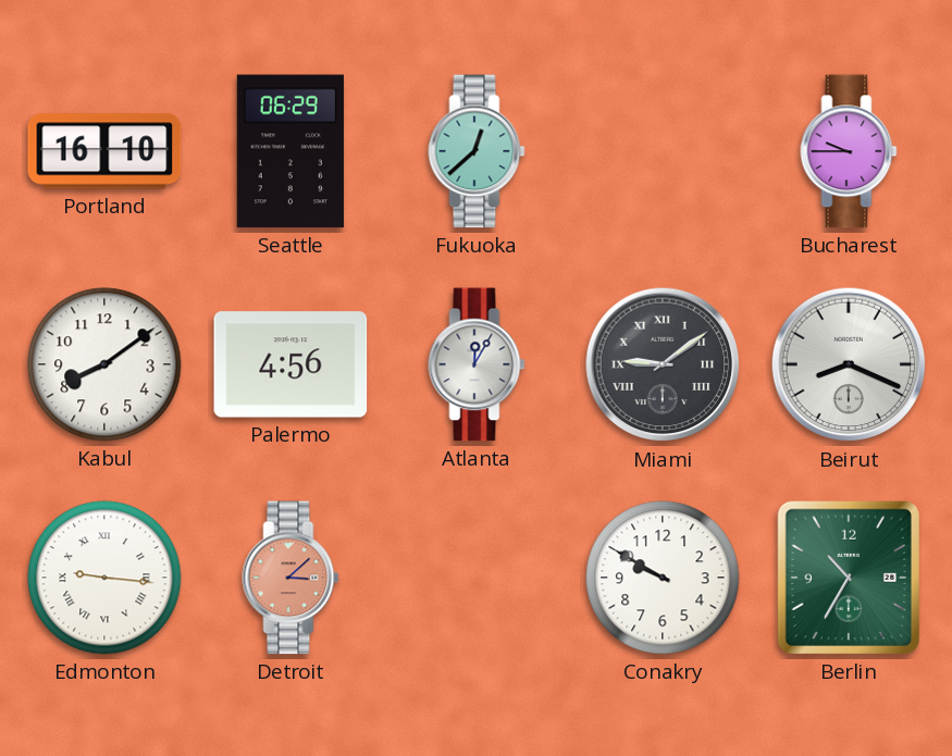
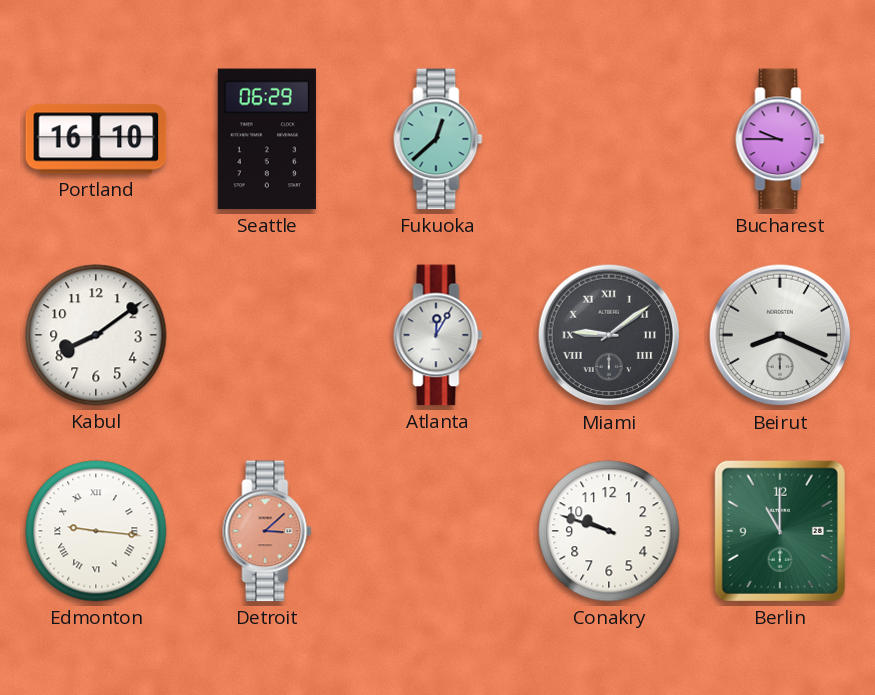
Palermo: 4:56 -> none (290, 364)
Conakry: 9:50 -> 9:48 (609, 531)
Berlin: 10:35 -> 11:00 (780, 531)
